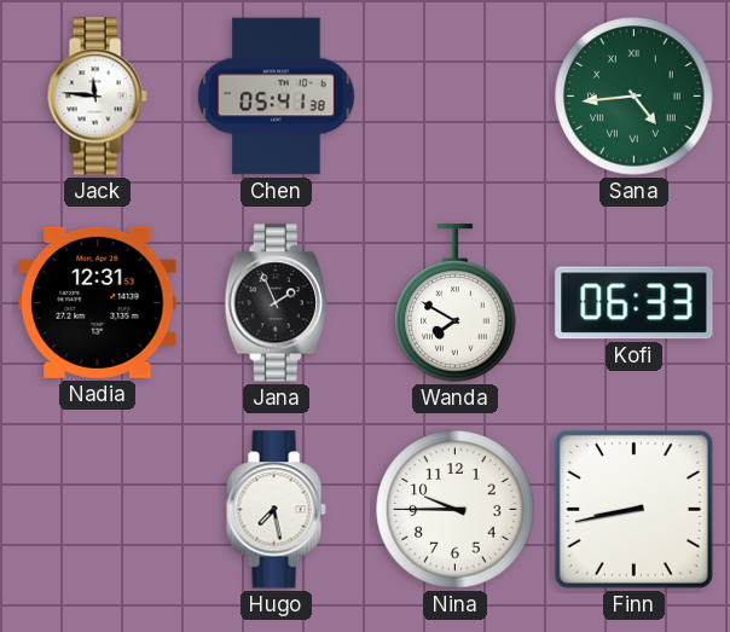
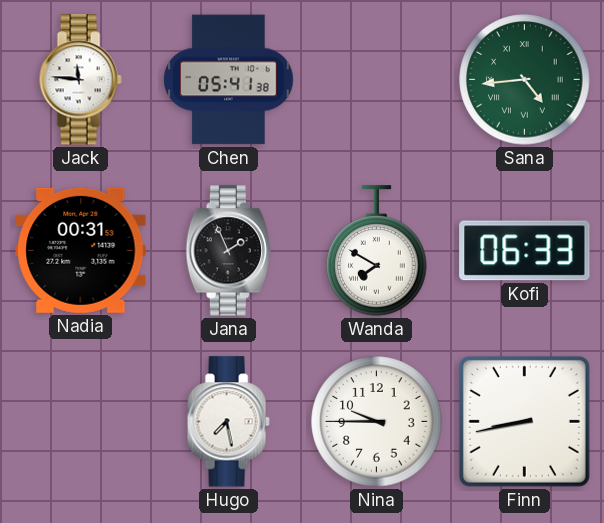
Nadia: 12:31 -> 00:31 (81, 250)
